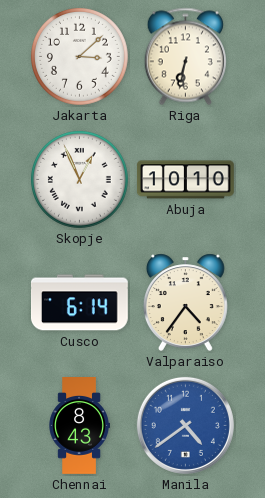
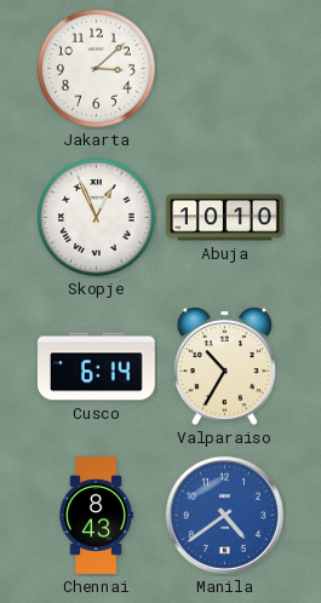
Riga: 6:32 -> none (185, 57)
Valparaiso: 4:36 -> 10:35 (224, 366)
